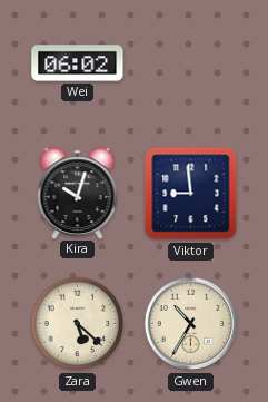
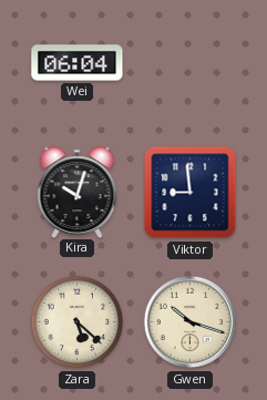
Wei: 06:02 -> 06:04 (78, 63)
Gwen: 10:35 -> 10:18 (191, 322)
